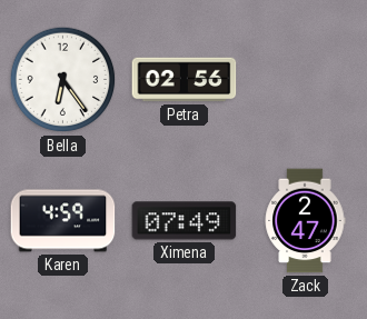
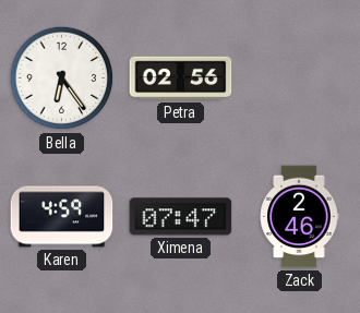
Ximena: 07:49 -> 07:47 (181, 217)
Zack: 2:47 -> 2:46 (299, 217)
